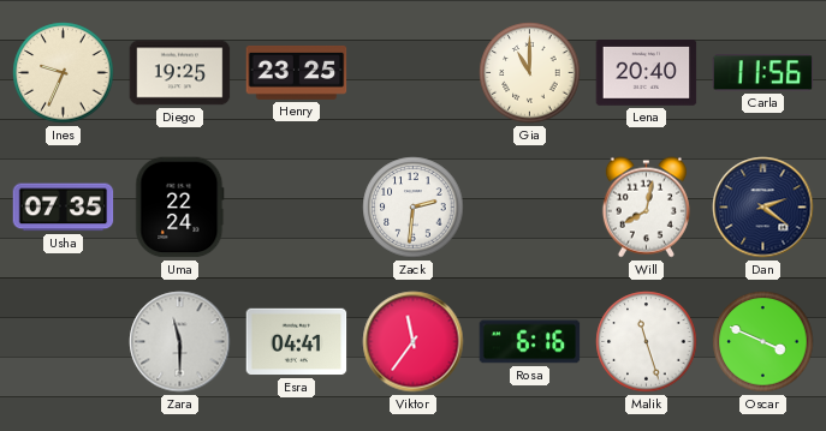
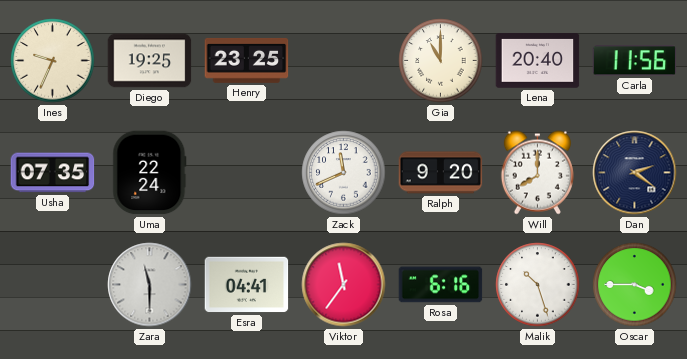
Zack: 2:31 -> 11:41 (344, 173)
Ralph: none -> 9:20 (441, 173)
Will: 8:02 -> 8:00 (537, 173)
Malik: 11:27 -> 10:27 (538, 285)
Oscar: 3:49 -> 3:45 (635, 285)
